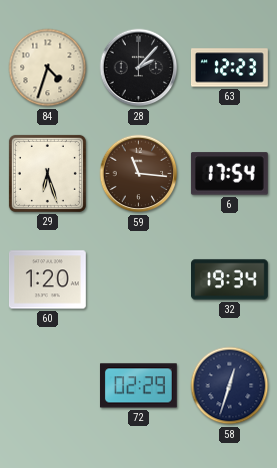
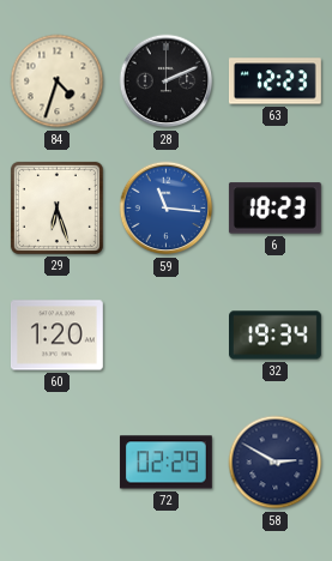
28: 2:07 -> 2:11 (167, 82)
59 dial: brown -> blue (167, 209)
6: 17:54 -> 18:23 (274, 209)
58: 12:33 -> 2:50 (276, 463)
